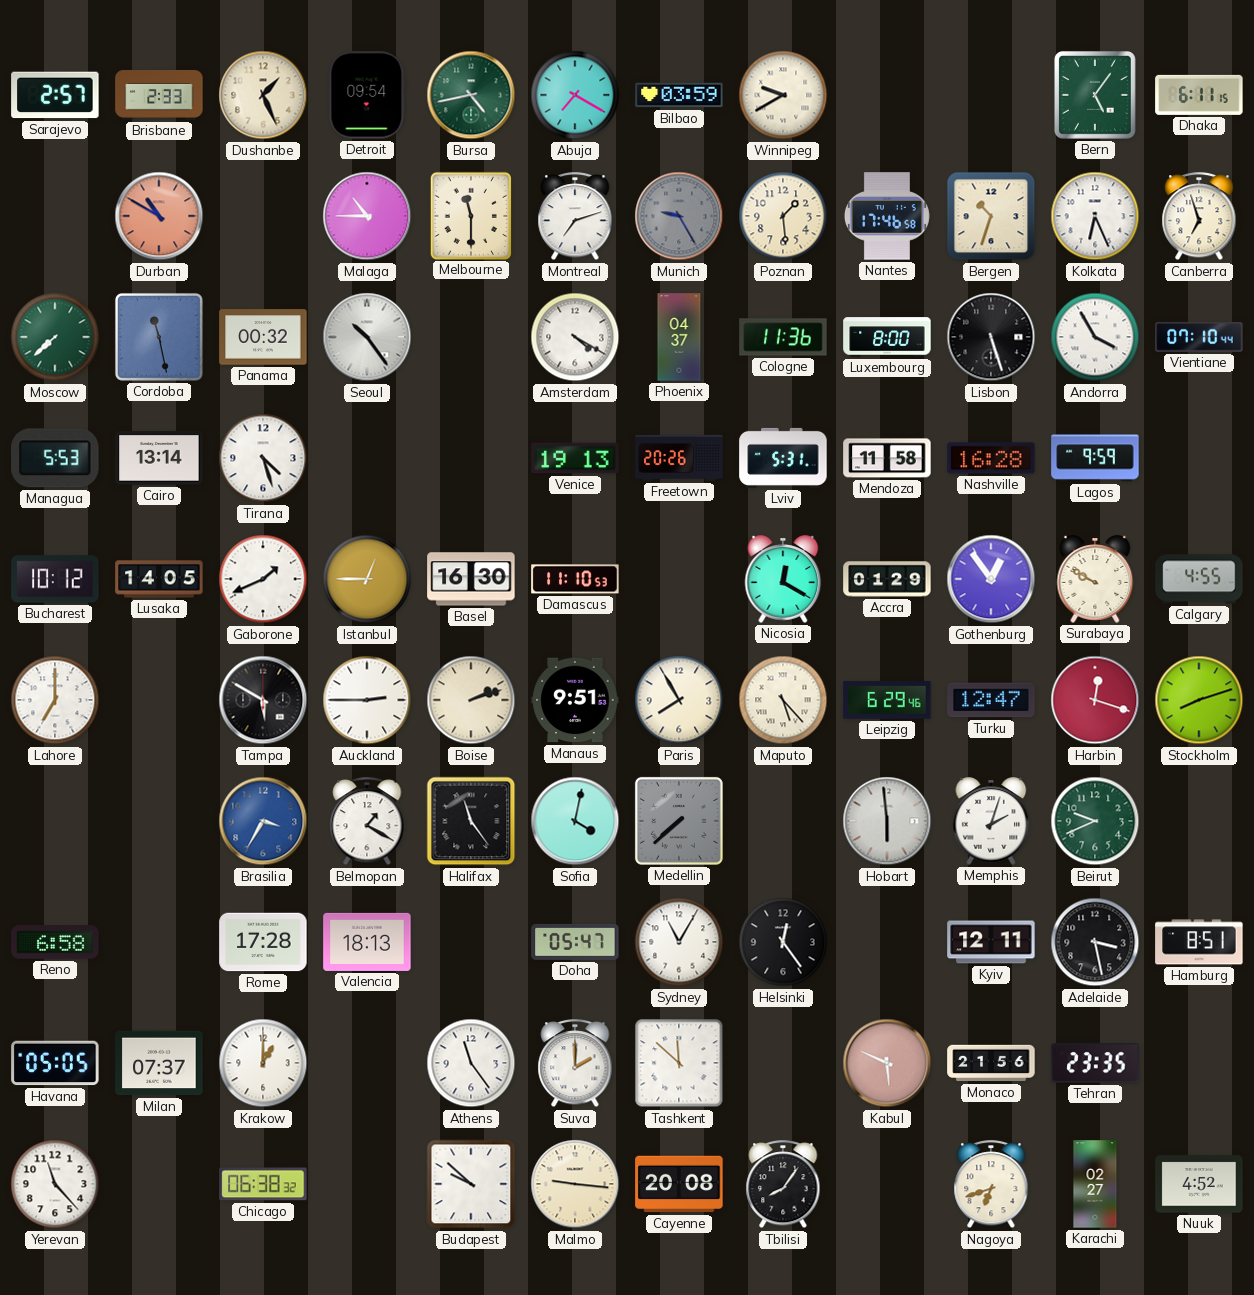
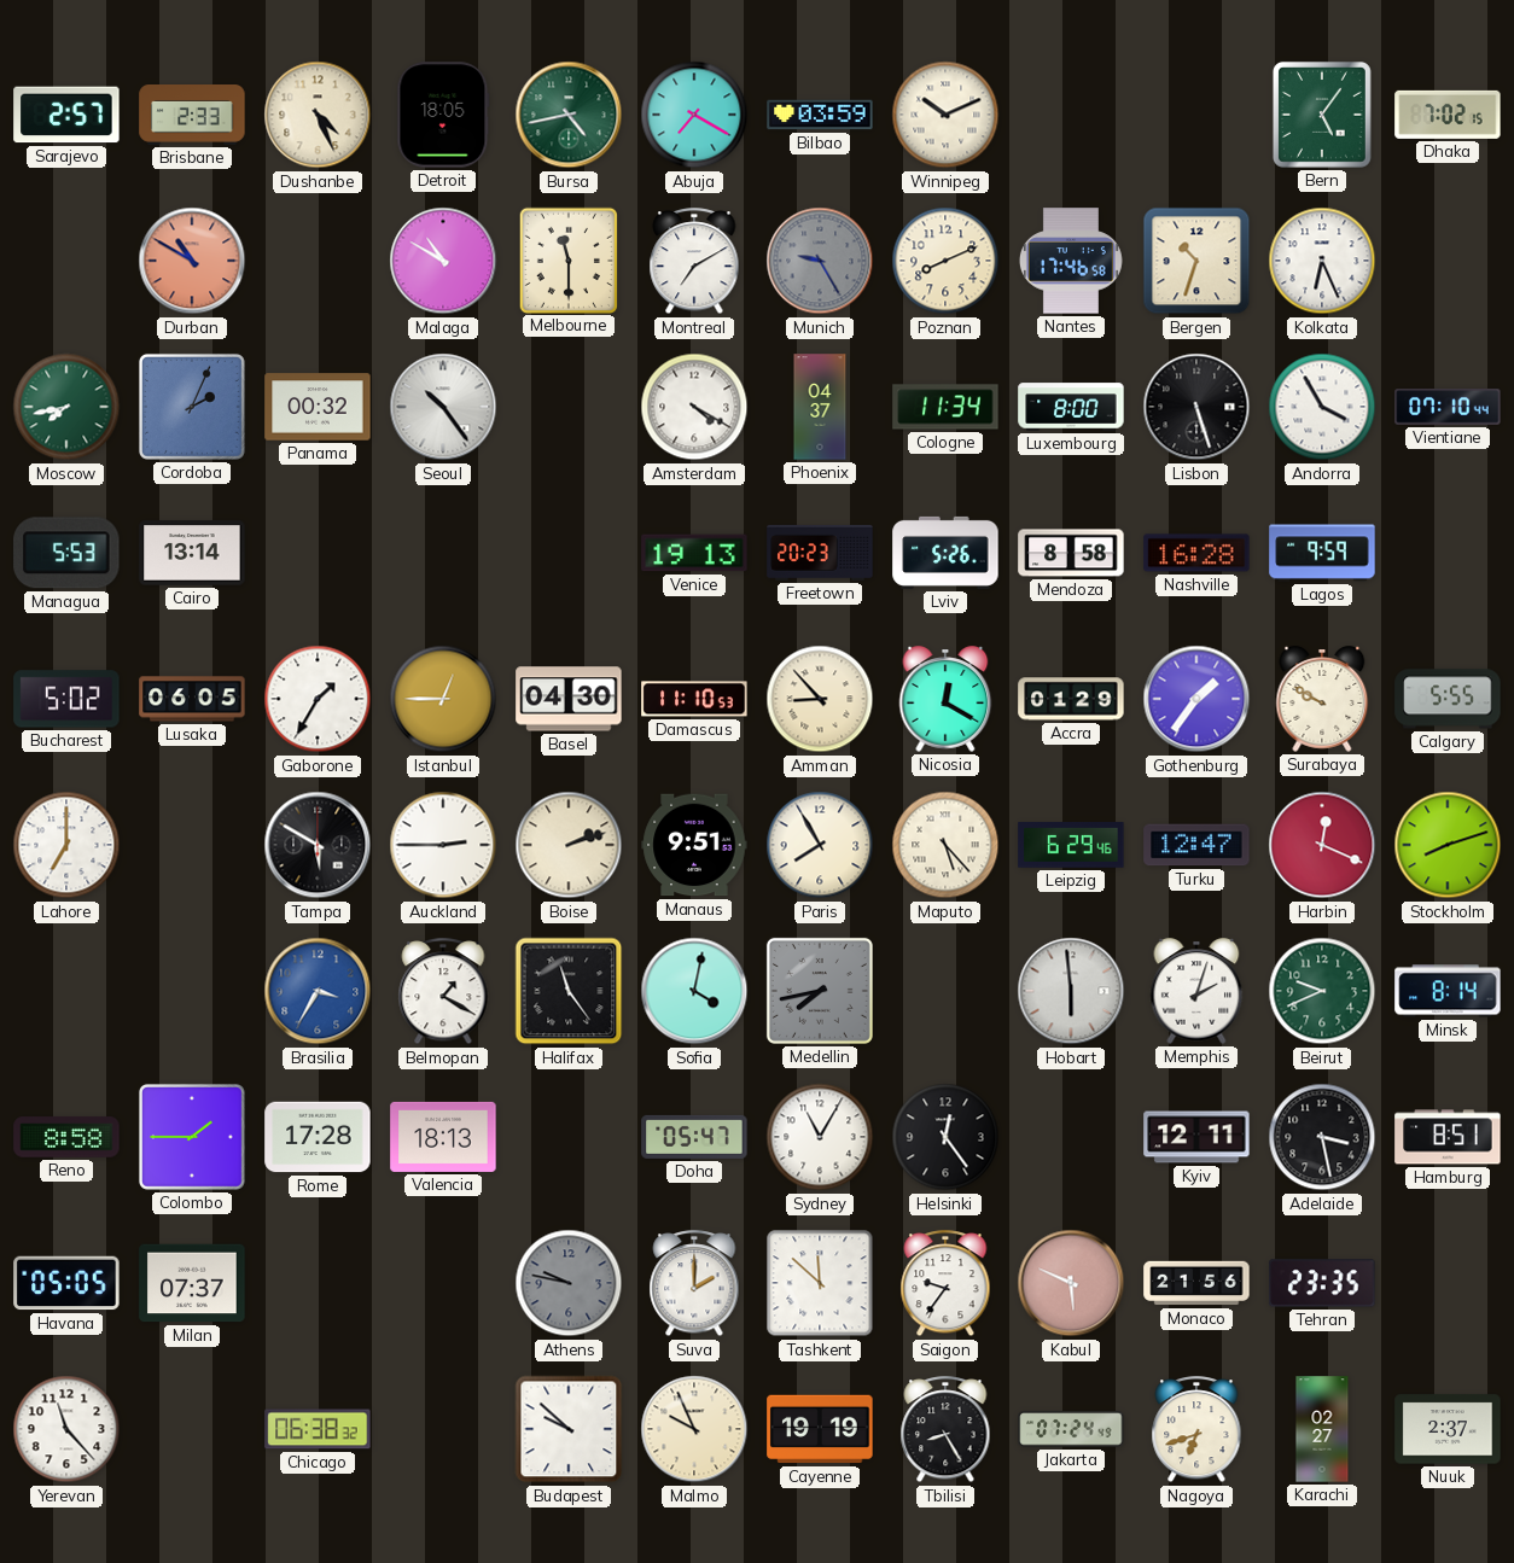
Dushanbe: 1:26 -> 4:26 (318, 115)
Detroit: 09:54 -> 18:05 (443, 115)
Winnipeg: 9:40 -> 10:11 (945, 115)
Dhaka: 6:11 -> 7:02 (1448, 115)
Malaga: 10:45 -> 10:50 (443, 261)
Montreal: 7:12 -> 7:10 (694, 262)
Poznan: 1:29 -> 8:11 (945, 261)
Canberra: 6:57 -> none (1199, 217)
Moscow: 7:38 -> 7:43 (66, 407)
Cordoba: 11:28 -> 2:04 (192, 407)
Cologne: 11:36 -> 11:34 (945, 407)
Tirana: 4:27 -> none (263, 458)
Freetown: 20:26 -> 20:23 (820, 553)
Lviv: 5:31 -> 5:26 (945, 553)
Mendoza: 11:58 -> 8:58 (1071, 553)
Bucharest: 10:12 -> 5:02 (66, 699)
Lusaka: 14:05 -> 06:05 (192, 699)
Gaborone: 1:41 -> 1:35 (318, 699)
Basel: 16:30 -> 04:30 (569, 699)
Amman: none -> 8:53 (820, 699)
Gothenburg: 12:54 -> 1:36 (1196, 699)
Calgary: 4:55 -> 5:55 (1448, 699)
Harbin: 12:18 -> 12:19 (1322, 845)
Medellin: 7:38 -> 7:43 (820, 991)
Minsk: none -> 8:14 (1448, 991)
Reno: 6:58 -> 8:58 (66, 1137)
Colombo: none -> 1:45 (192, 1137)
Krakow: 1:00 -> none (263, 1063)
Athens: 11:24 -> 9:47 (569, 1283)
Athens dial: white -> grey (569, 1283)
Saigon: none -> 9:36 (945, 1284)
Malmo: 9:16 -> 9:56 (694, 1429)
Cayenne: 20:08 -> 19:19 (820, 1429)
Tbilisi: 8:06 -> 8:25 (945, 1430)
Jakarta: none -> 07:24 (1071, 1429)
Nuuk: 4:52 -> 2:37 (1448, 1429)
